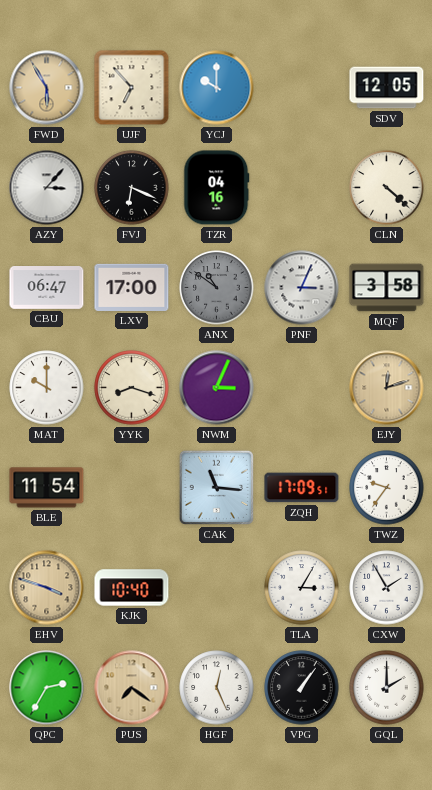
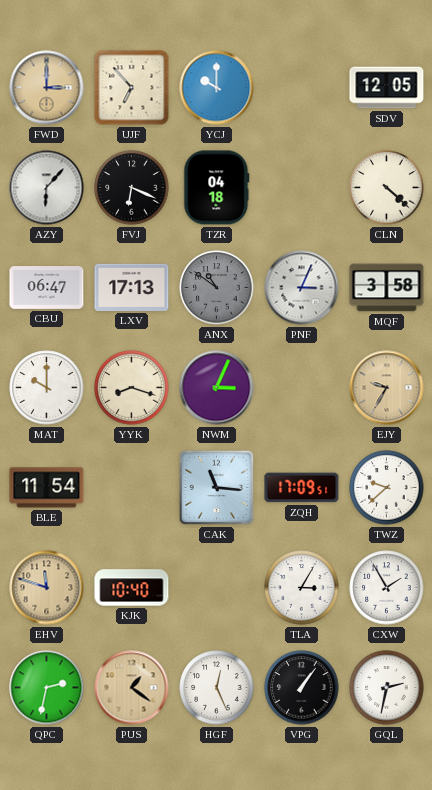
FWD: 5:55 -> 3:00 (47, 88)
AZY: 3:07 -> 6:07 (47, 188)
TZR: 04:16 -> 04:18 (217, 188)
LXV: 17:00 -> 17:13 (132, 287)
EJY: 12:12 -> 9:35 (387, 388)
TWZ: 9:36 -> 9:38 (387, 488)
EHV: 3:48 -> 11:48 (47, 588)
QPC: 2:35 -> 2:32 (47, 688)
PUS: 7:21 -> 1:21 (132, 688)
GQL: 2:00 -> 2:32 (387, 688)
